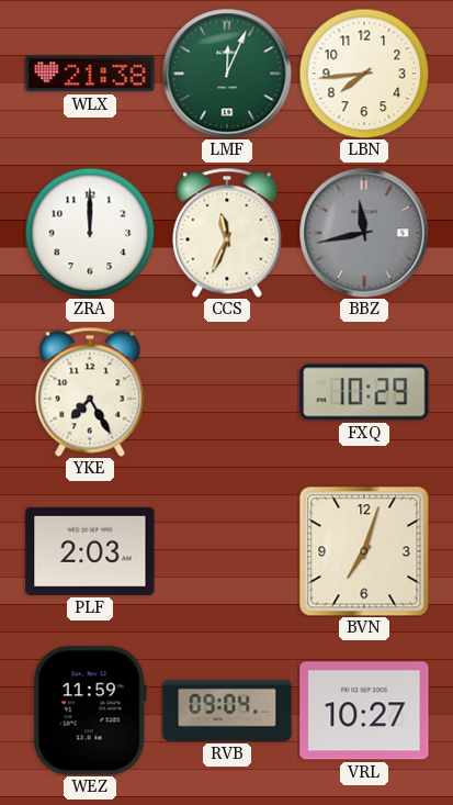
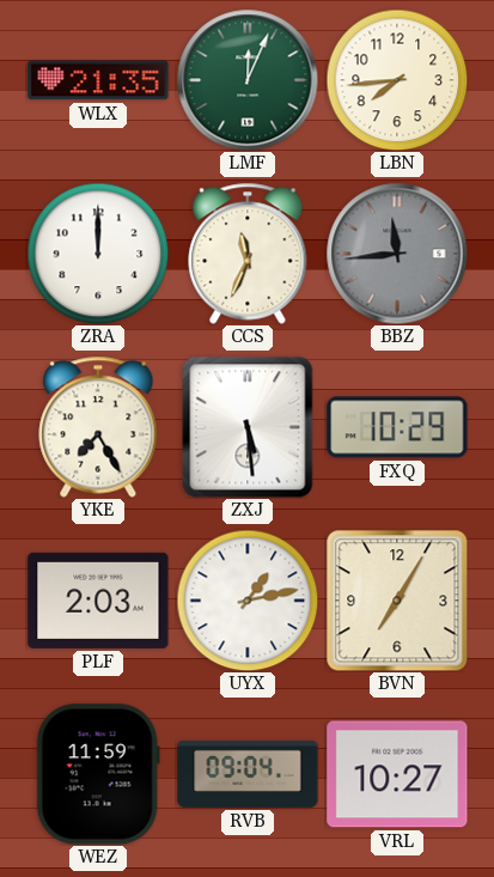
WLX: 21:38 -> 21:35 (98, 80)
BBZ: 11:43 -> 11:44 (397, 254)
ZXJ: none -> 5:29 (248, 427)
UYX: none -> 1:13 (248, 601)
BVN: 7:03 -> 7:05 (397, 601)
